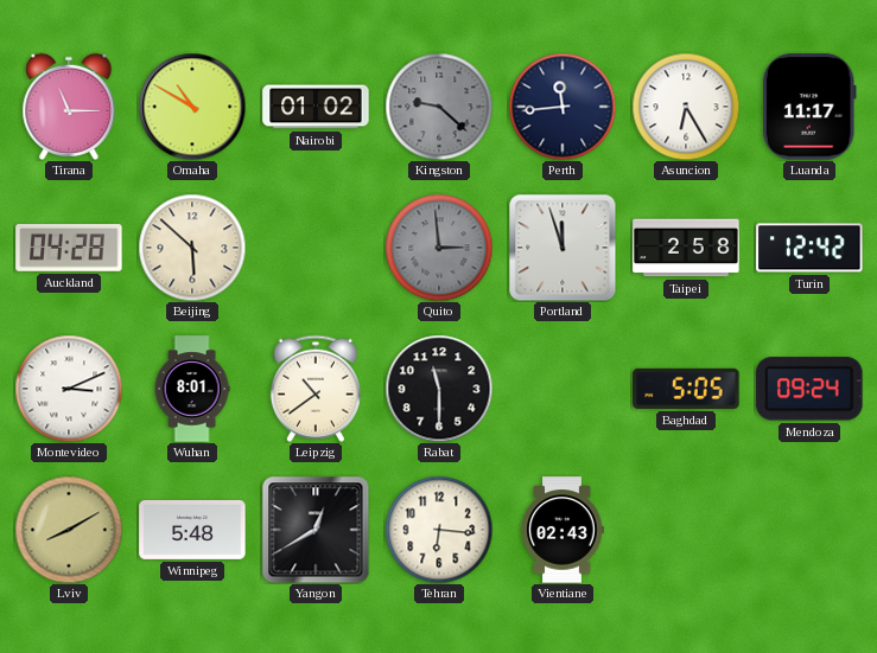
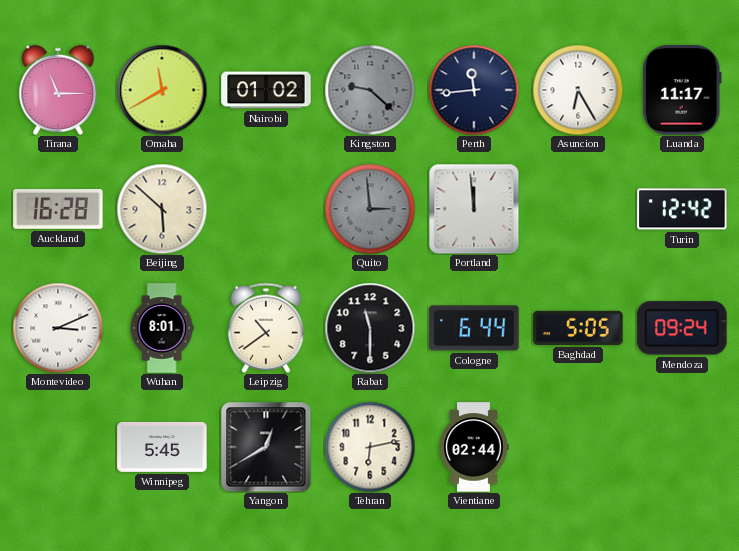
Omaha: 10:50 -> 11:40 (162, 90)
Auckland: 04:28 -> 16:28 (58, 210)
Portland: 11:57 -> 11:59 (474, 209)
Taipei: 2:58 -> none (686, 248)
Cologne: none -> 6:44 (474, 328)
Lviv: 8:10 -> none (69, 530)
Winnipeg: 5:48 -> 5:45 (162, 447)
Tehran: 6:16 -> 6:13 (370, 447)
Vientiane: 02:43 -> 02:44 (474, 447)
